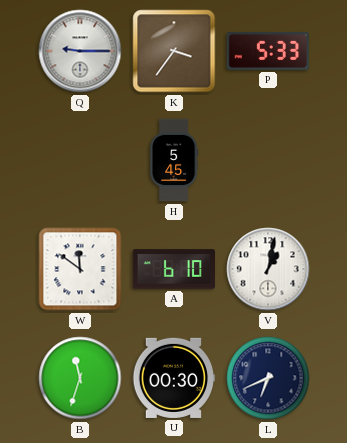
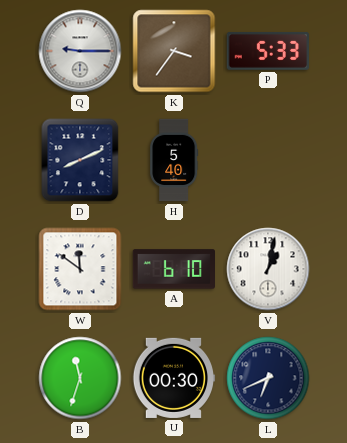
D: none -> 8:11 (80, 160)
H: 5:45 -> 5:40 (174, 160)
